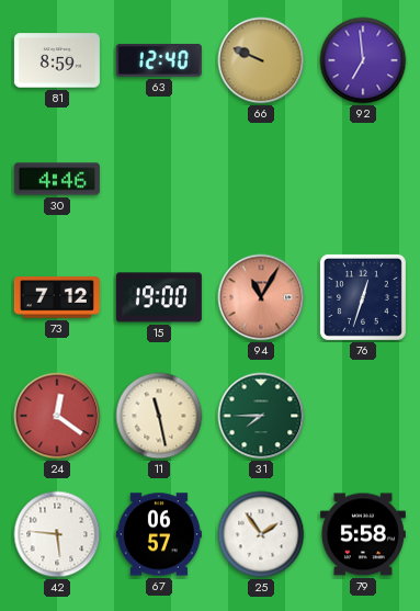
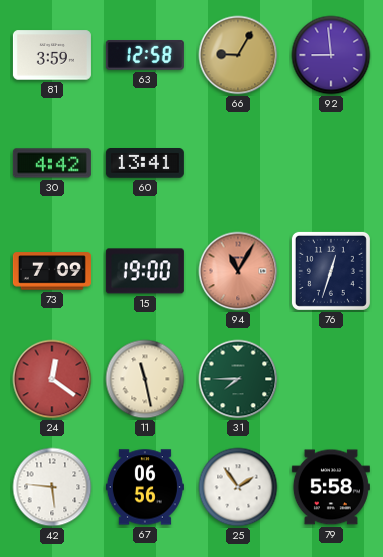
81: 8:59 -> 3:59 (52, 55)
63: 12:40 -> 12:58 (145, 56)
66: 9:49 -> 9:05 (238, 55)
92: 6:59 -> 8:59 (331, 55)
30: 4:46 -> 4:42 (52, 163)
60: none -> 13:41 (145, 164)
73: 7:12 -> 7:09 (52, 271)
67: 06:57 -> 06:56 (145, 487)
